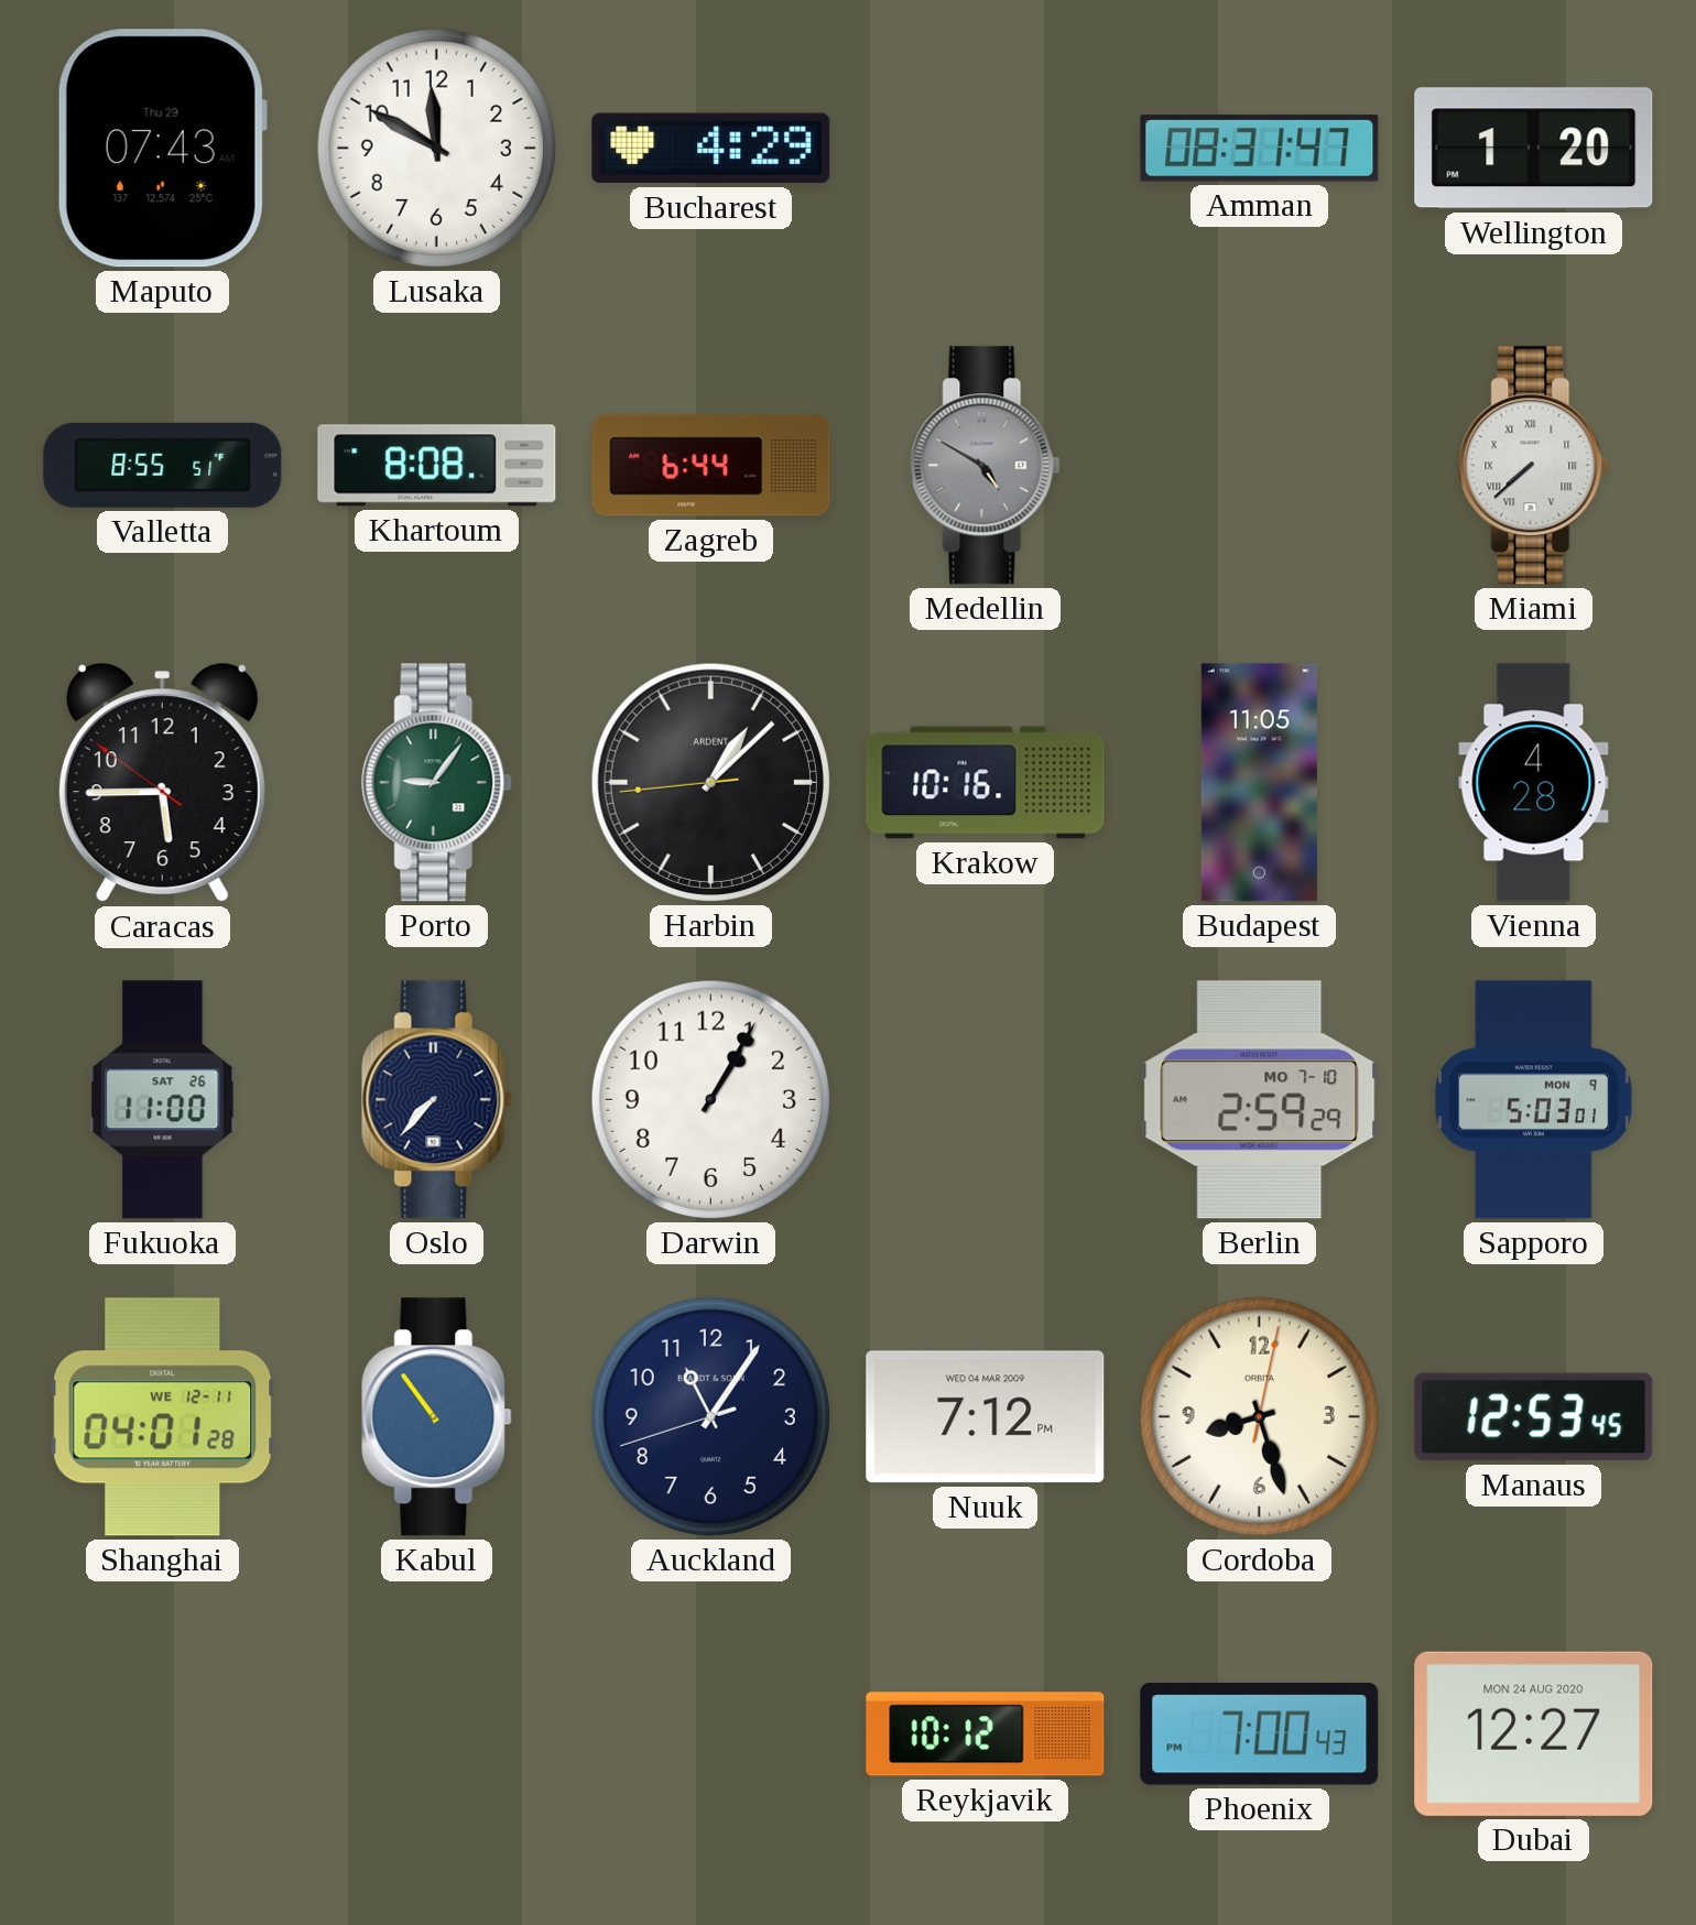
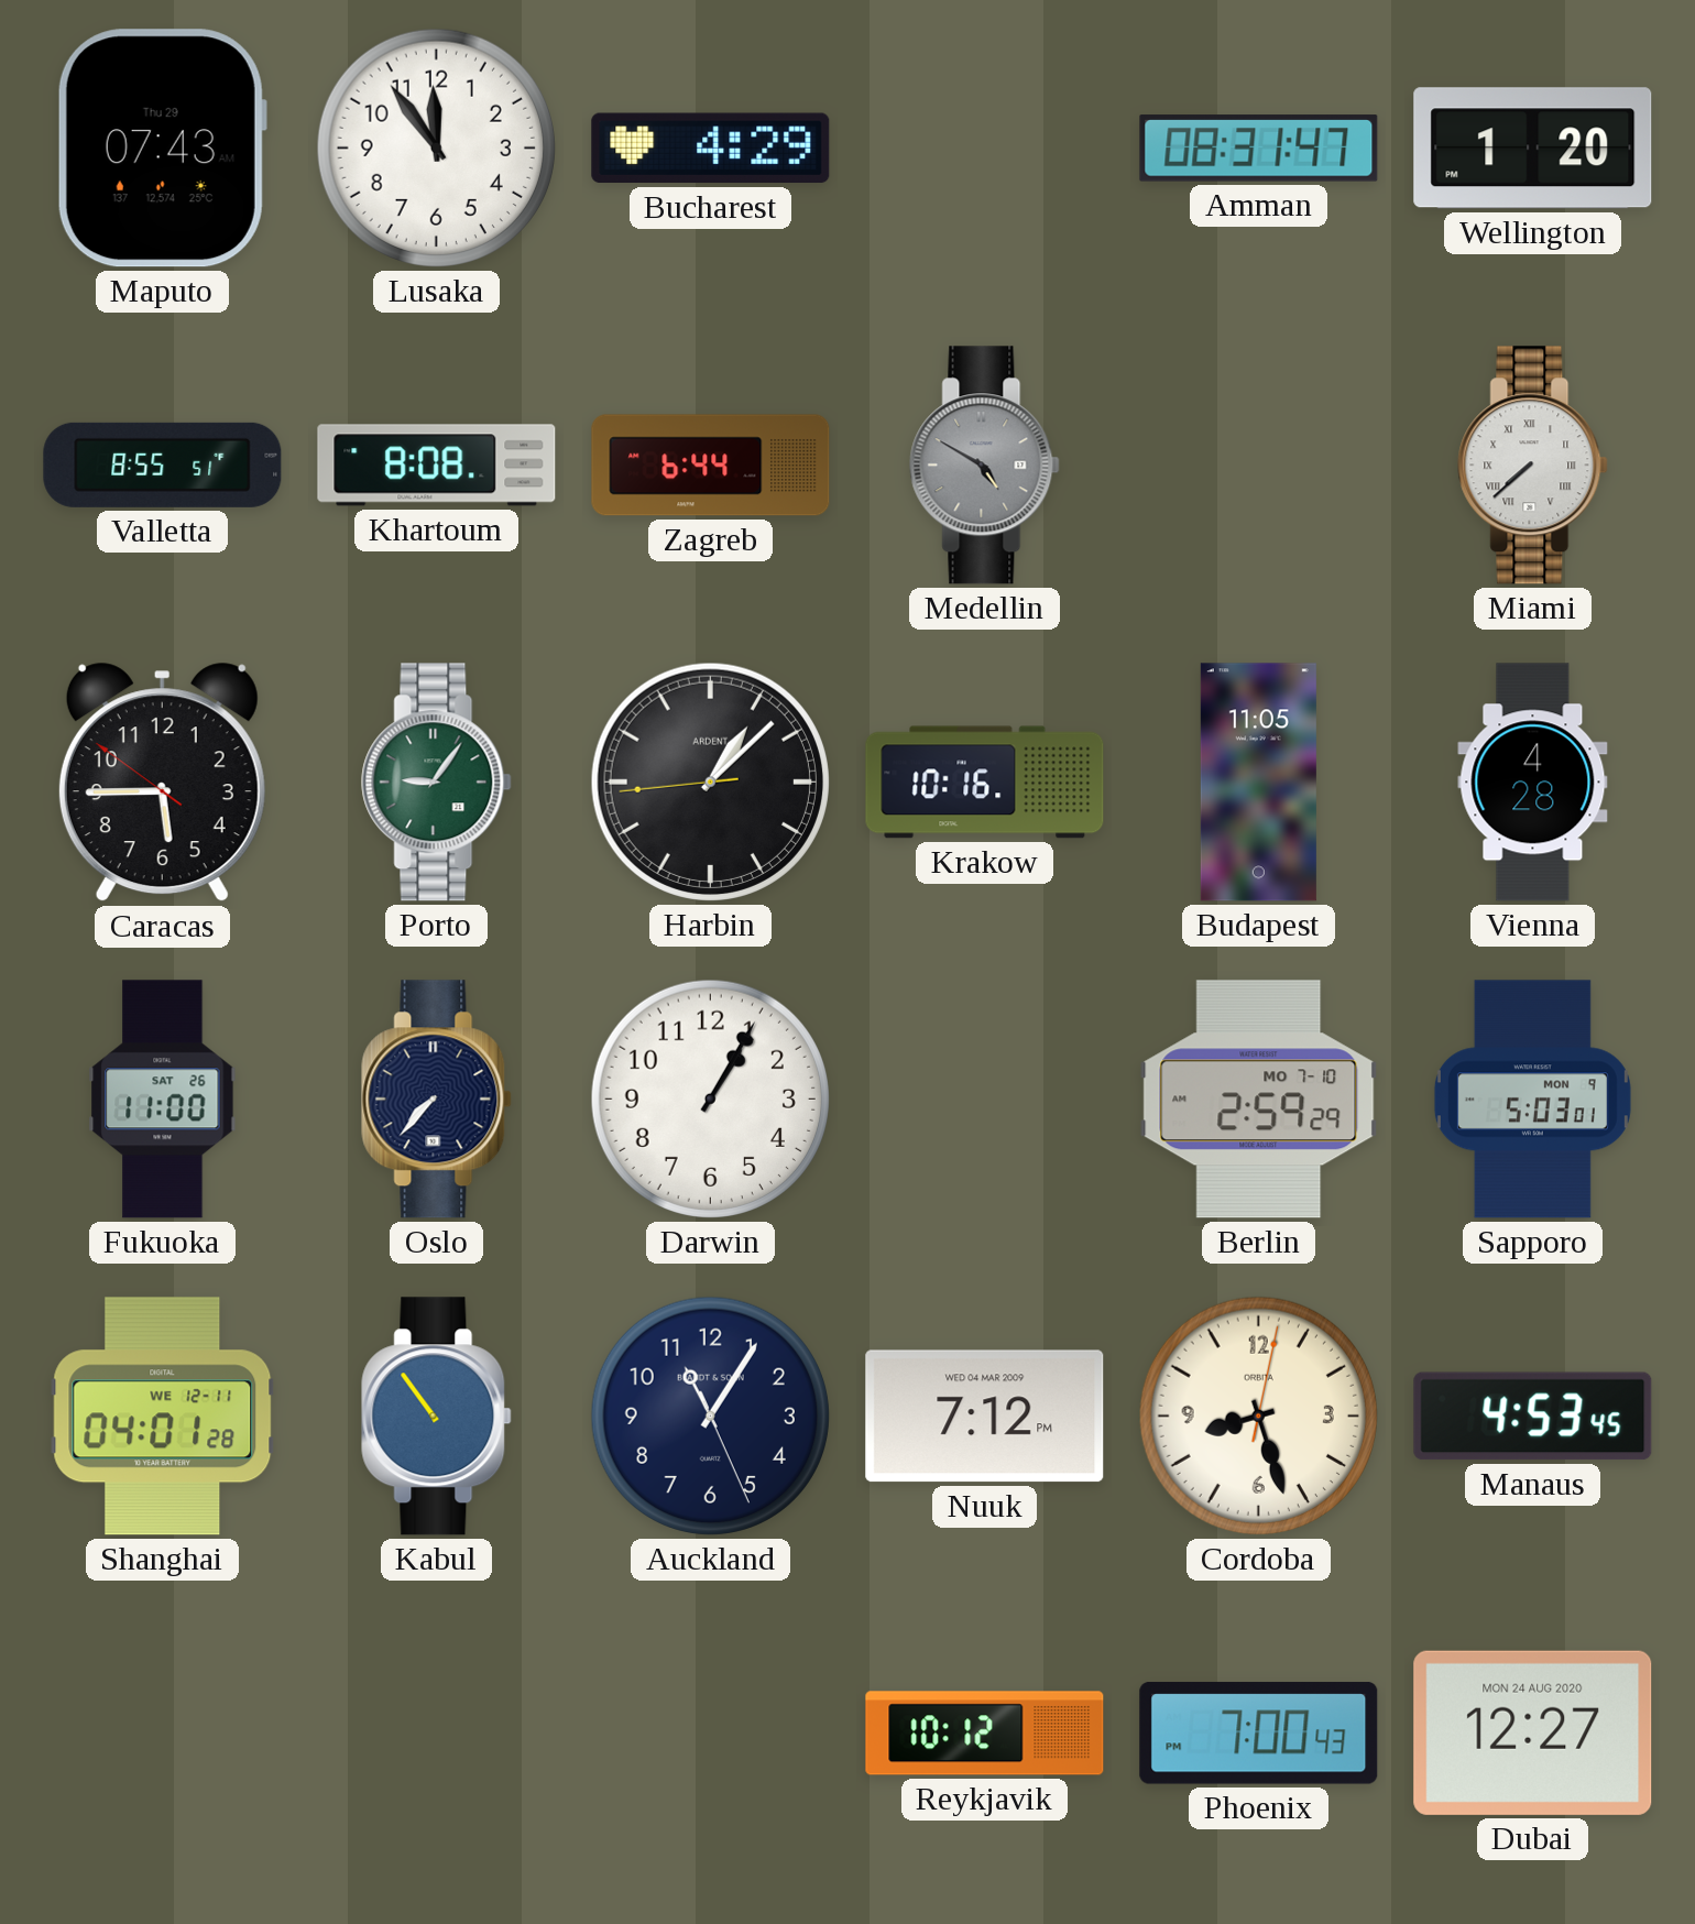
Lusaka: 11:50 -> 11:54 (436, 147)
Auckland: 11:05:42 -> 11:05:26 (710, 1415)
Manaus: 12:53 -> 4:53 (1533, 1417)
